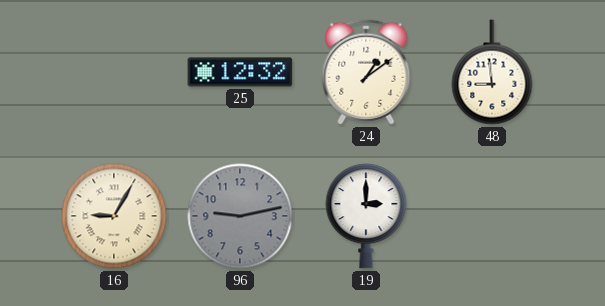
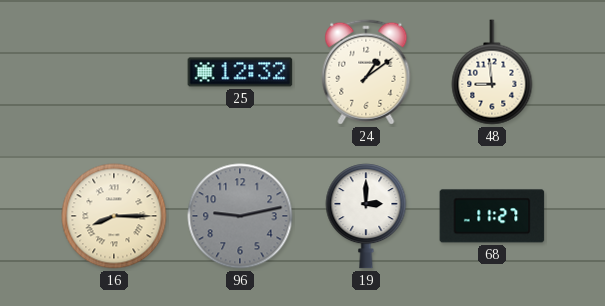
16: 9:05 -> 8:15 (114, 216)
68: none -> 11:27 (492, 216)
